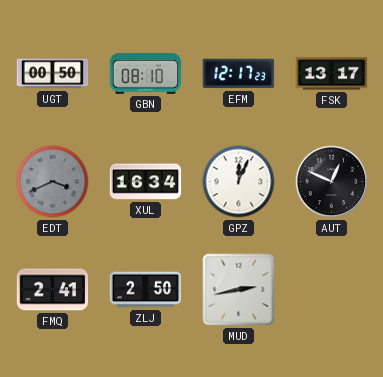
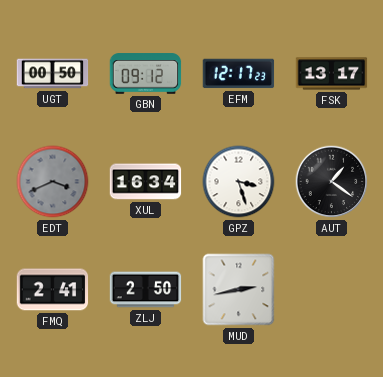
GBN: 08:10 -> 09:12 (146, 74)
GPZ: 12:04 -> 3:27 (239, 182)
AUT: 12:49 -> 1:21 (332, 182)
